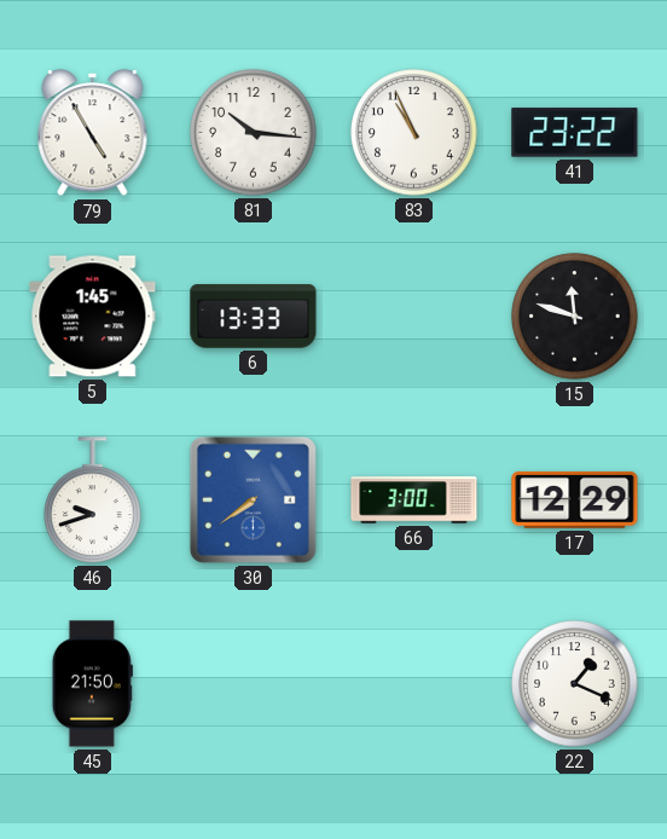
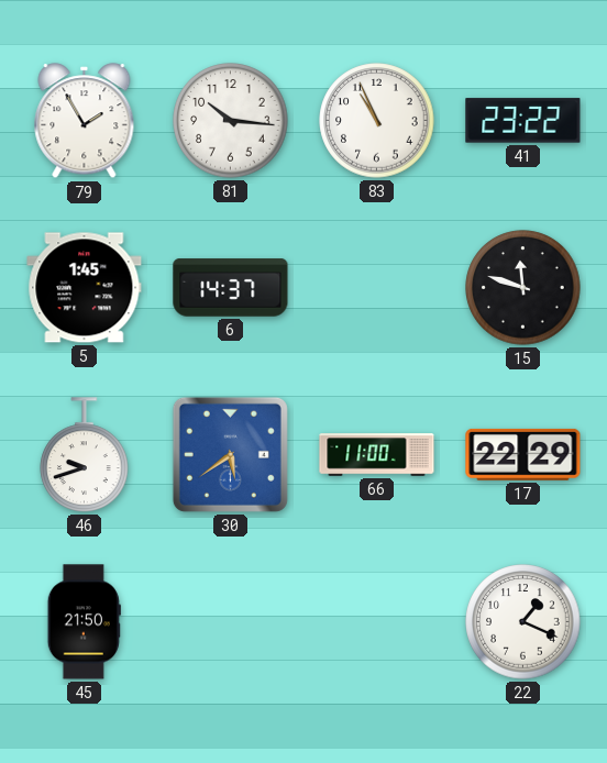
79: 4:55 -> 1:55 (85, 121)
6: 13:33 -> 14:37 (231, 288)
30: 7:39 -> 5:39 (230, 454)
66: 3:00 -> 11:00 (377, 455)
17: 12:29 -> 22:29 (523, 454)
